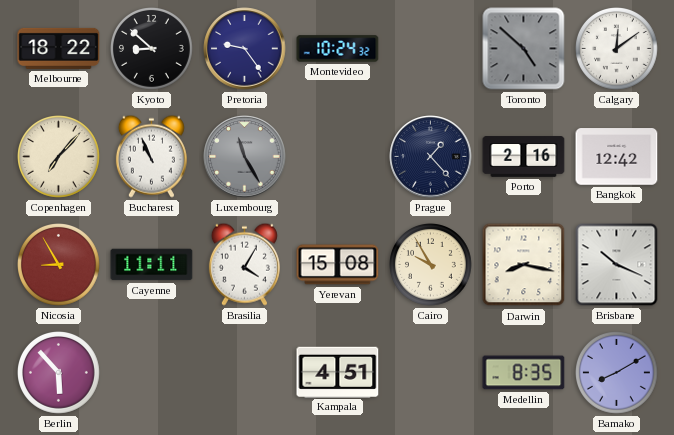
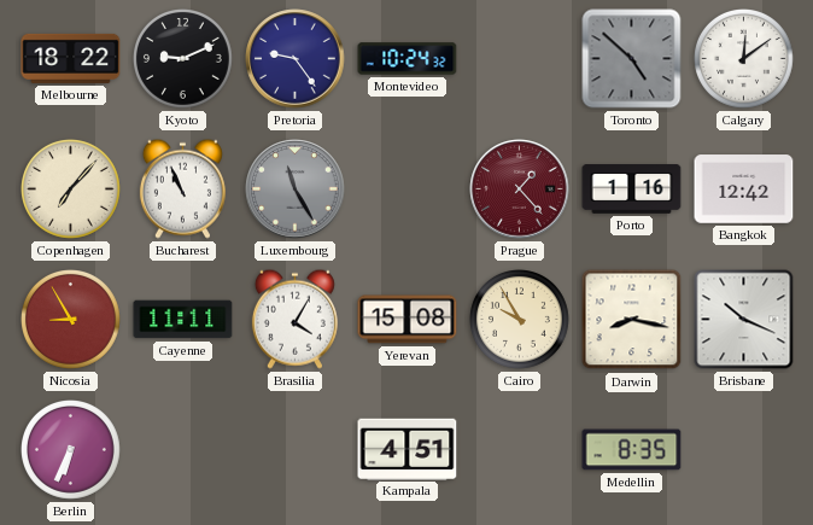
Kyoto: 8:52 -> 9:11 (183, 59)
Prague dial: navy -> burgundy (520, 189)
Porto: 2:16 -> 1:16 (632, 189)
Berlin: 5:53 -> 6:34 (71, 450)
Bamako: 8:10 -> none (617, 373)
